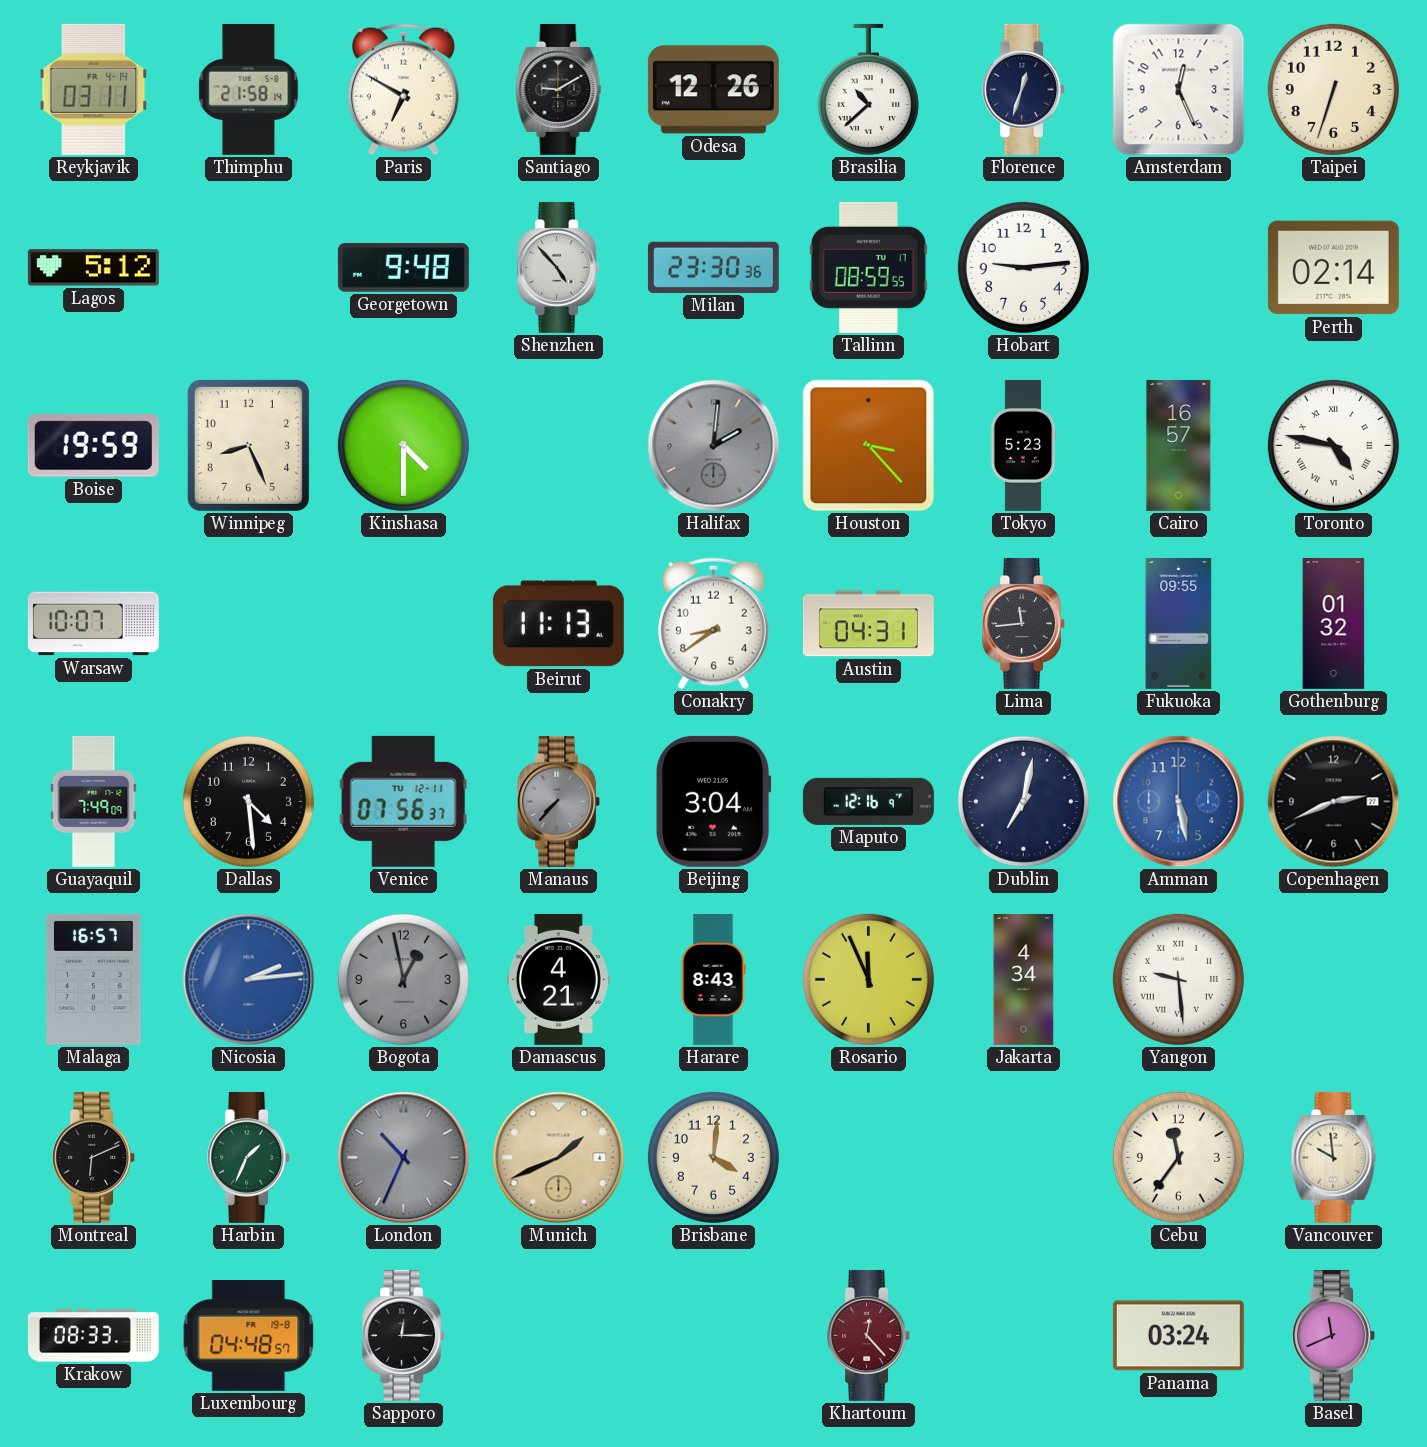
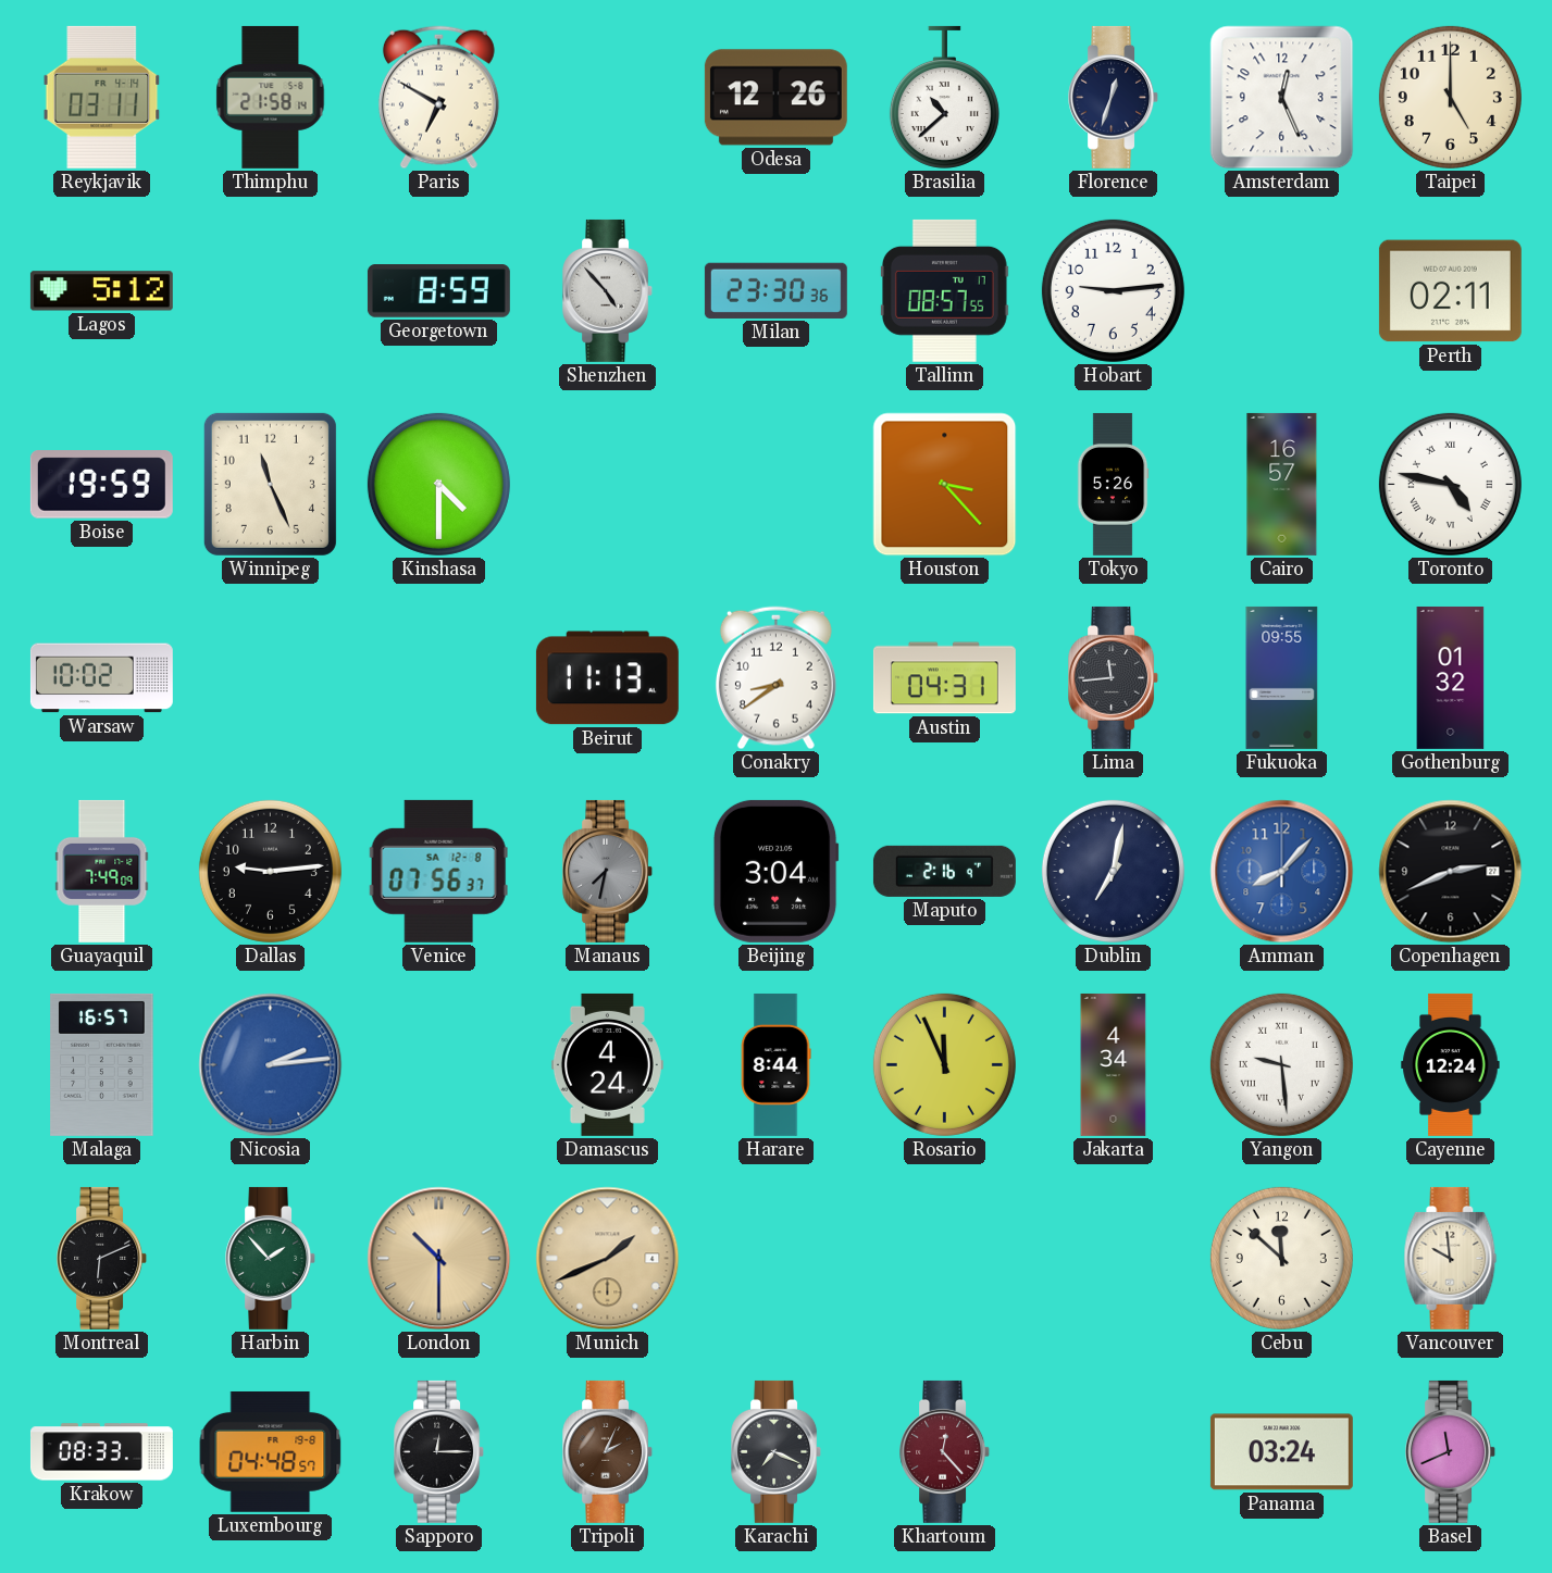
Santiago: 9:10 -> none (559, 89)
Taipei: 6:33 -> 5:00 (1450, 97)
Georgetown: 9:48 -> 8:59 (438, 291)
Tallinn: 08:59 -> 08:57 (944, 290)
Perth: 02:14 -> 02:11 (1450, 291)
Winnipeg: 8:26 -> 11:26 (270, 484)
Halifax: 2:01 -> none (714, 446)
Tokyo: 5:23 -> 5:26 (1113, 484)
Warsaw: 10:07 -> 10:02 (101, 678)
Dallas: 4:29 -> 9:14 (270, 871)
Venice date: TU 12-11 -> SA 12-8 (438, 871)
Manaus: 7:37 -> 7:32 (608, 871)
Maputo: 12:16 -> 2:16 (944, 871)
Amman: 5:28 -> 8:07 (1282, 872)
Bogota: 12:58 -> none (403, 979)
Damascus: 4:21 -> 4:24 (607, 1064)
Harare: 8:43 -> 8:44 (775, 1064)
Cayenne: none -> 12:24 (1451, 1064)
Harbin: 1:34 -> 1:53 (271, 1258)
London: 10:34 -> 10:30 (439, 1259)
London dial: grey -> champagne (439, 1259)
Brisbane: 4:01 -> none (713, 1157)
Cebu: 11:36 -> 11:52 (1281, 1258)
Tripoli: none -> 2:04 (608, 1451)
Karachi: none -> 7:19 (777, 1451)
